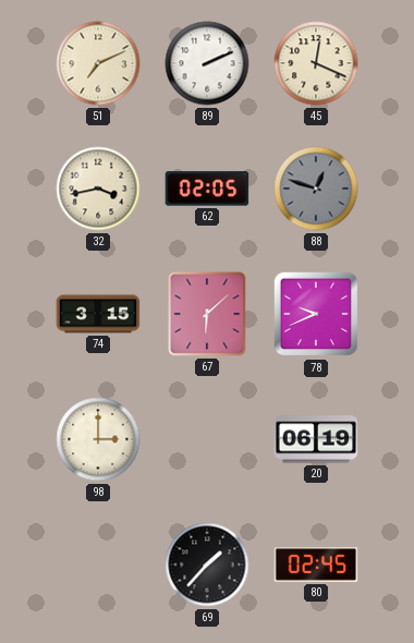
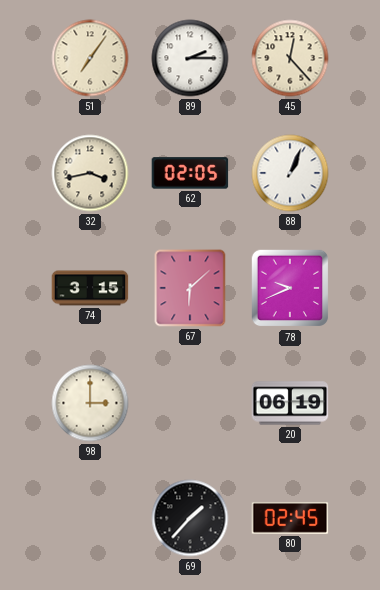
51: 7:11 -> 7:06 (90, 58)
89: 2:11 -> 2:15 (190, 58)
45: 12:19 -> 12:23 (290, 58)
88: 12:48 -> 1:04 (290, 173)
88 dial: grey -> white (290, 173)
